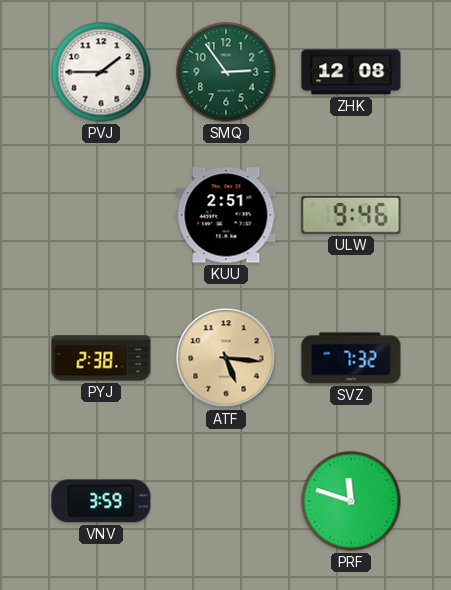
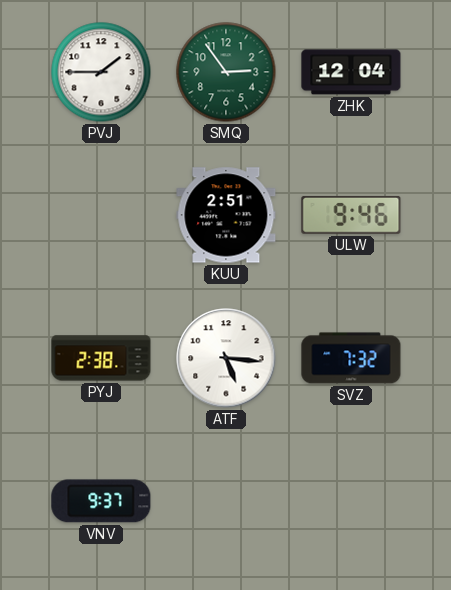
ZHK: 12:08 -> 12:04 (351, 72)
ATF dial: champagne -> white (226, 358)
VNV: 3:59 -> 9:37 (101, 501)
PRF: 11:48 -> none (351, 501)
